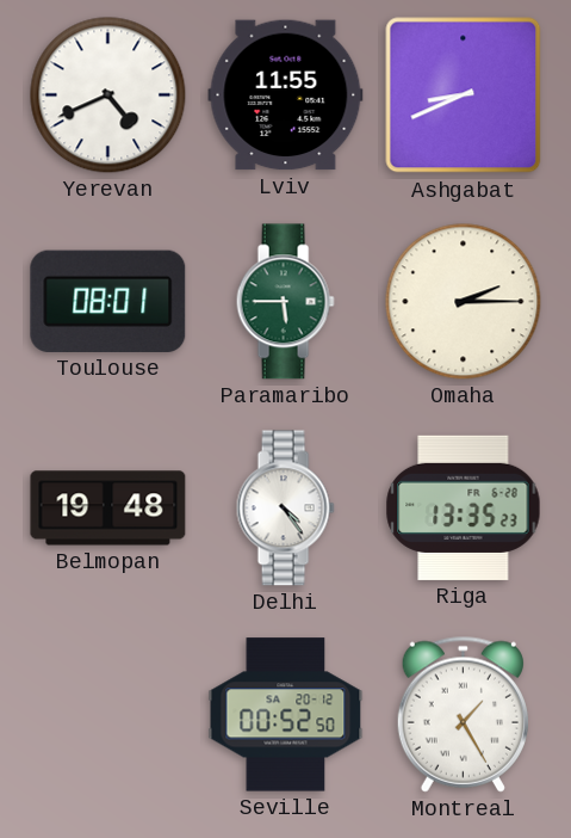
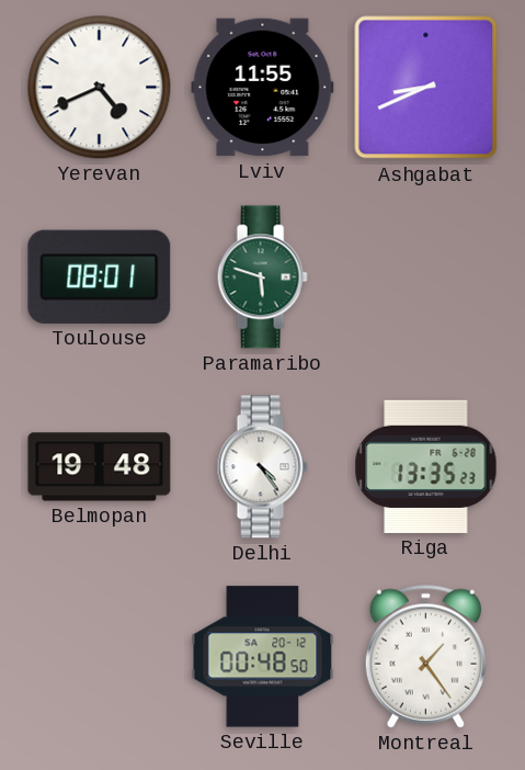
Paramaribo: 5:45 -> 5:48 (262, 278)
Omaha: 2:15 -> none (464, 302)
Seville: 00:52 -> 00:48 (263, 657)
Montreal: 1:25 -> 1:24 (425, 656)
